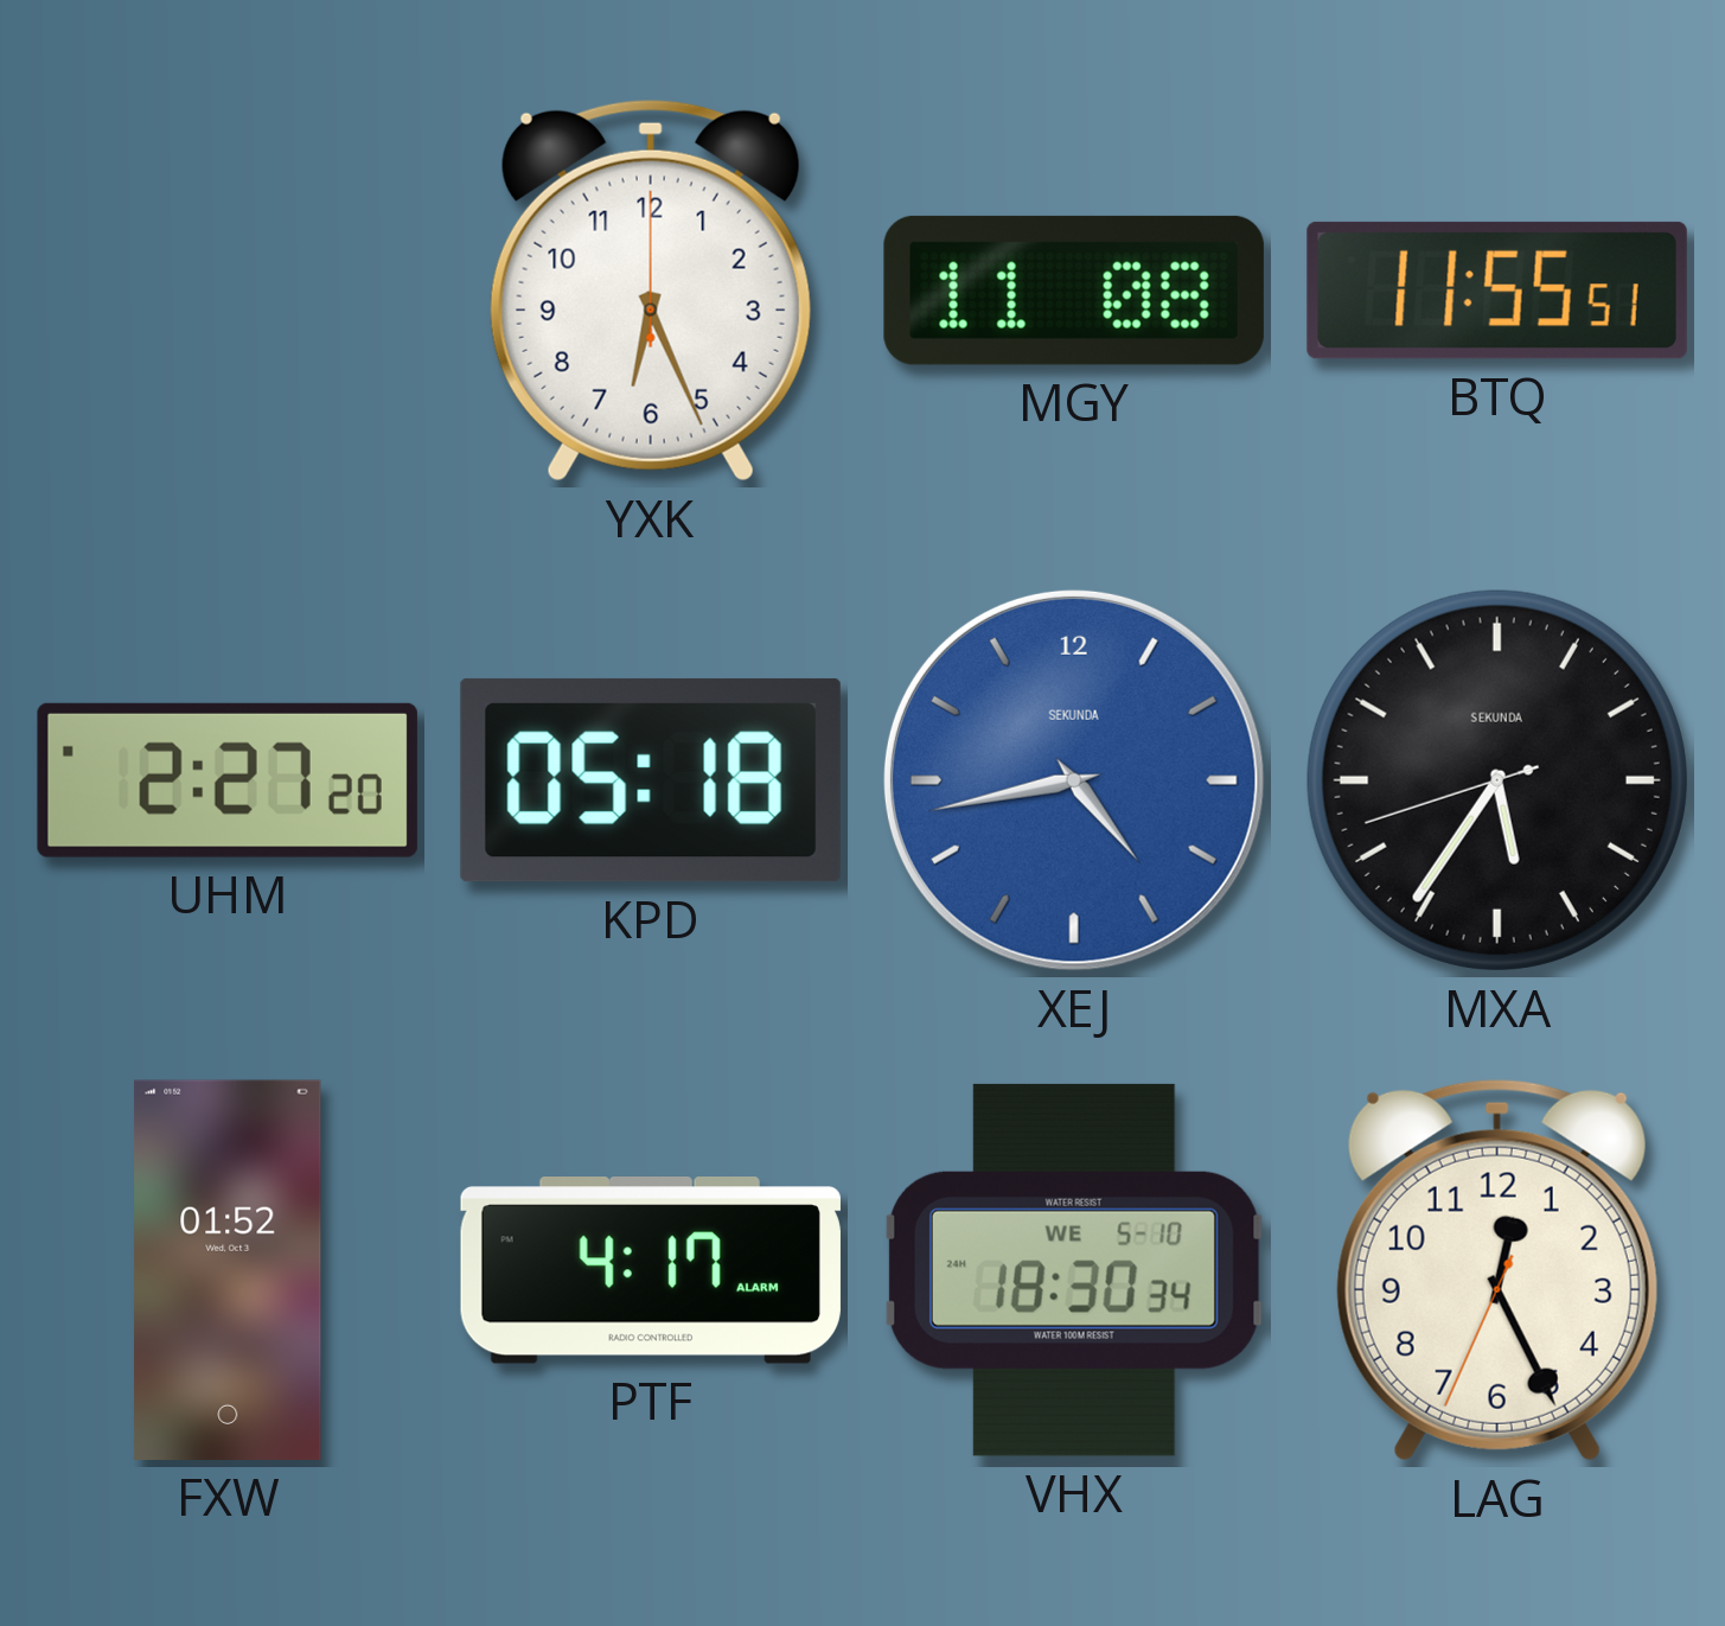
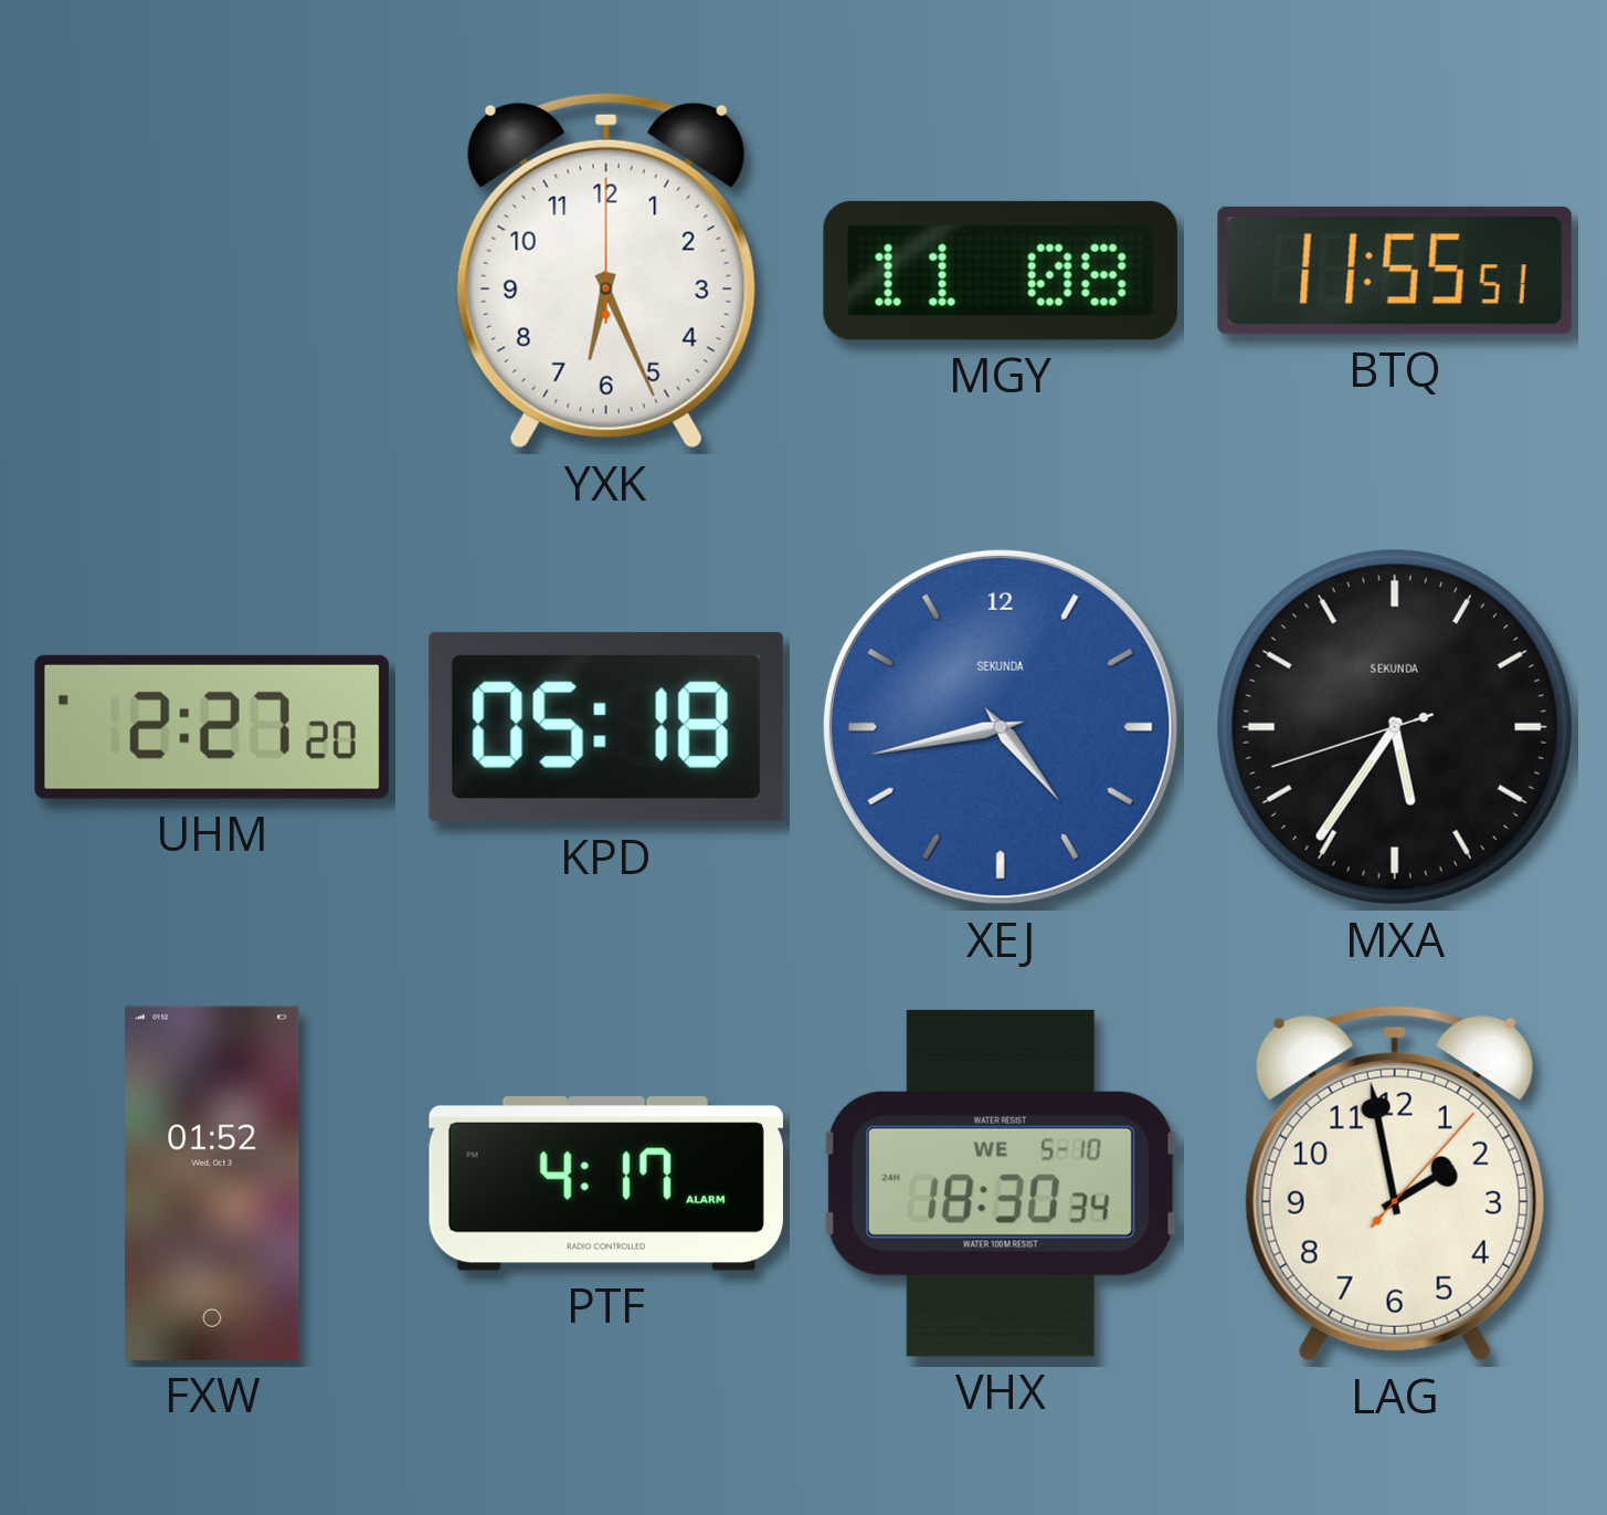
LAG: 12:25 -> 1:58 (1395, 1183)
